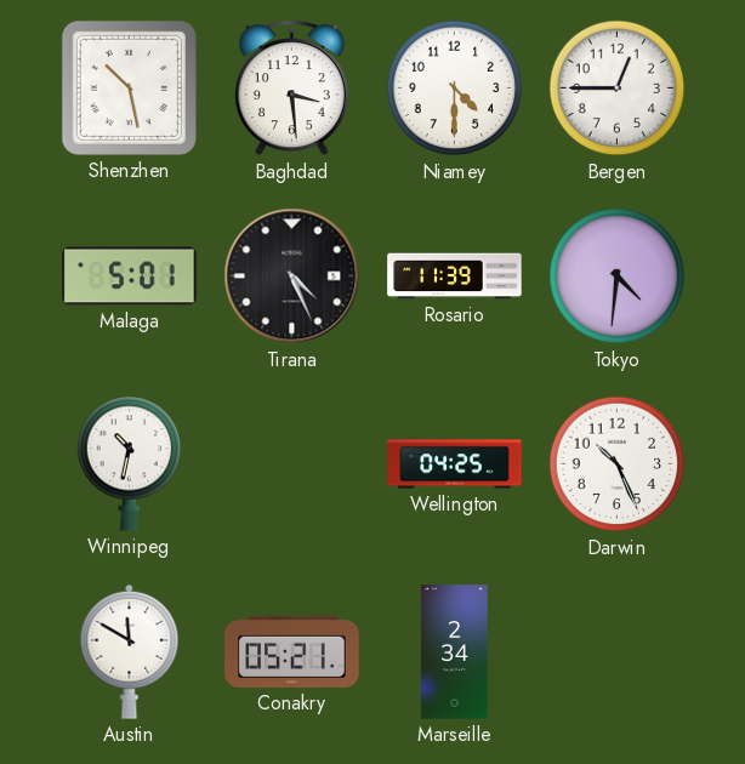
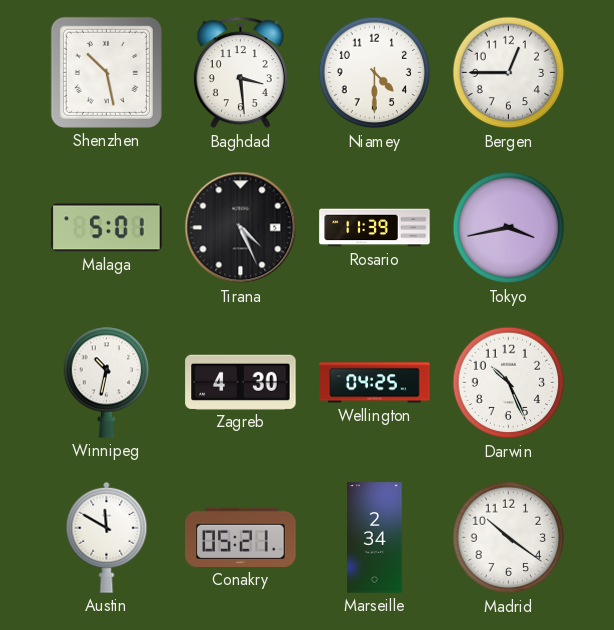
Tokyo: 4:31 -> 3:43 (509, 228)
Zagreb: none -> 4:30 (241, 382)
Madrid: none -> 10:21 (509, 538)
